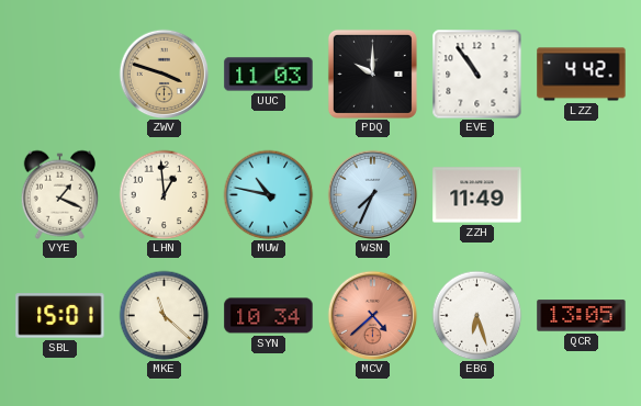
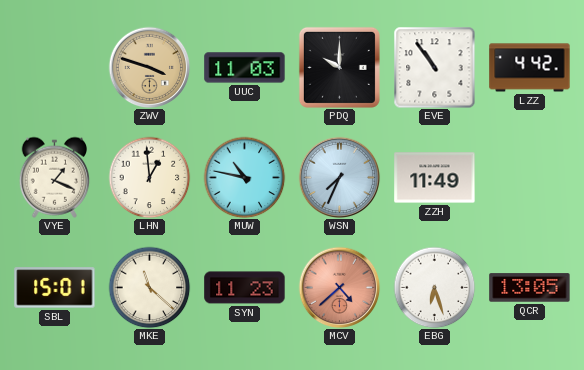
SYN: 10:34 -> 11:23 (245, 288)
